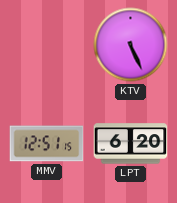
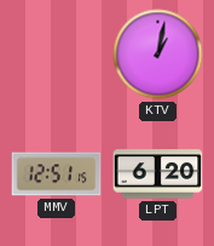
KTV: 5:26 -> 1:02 (158, 55)
